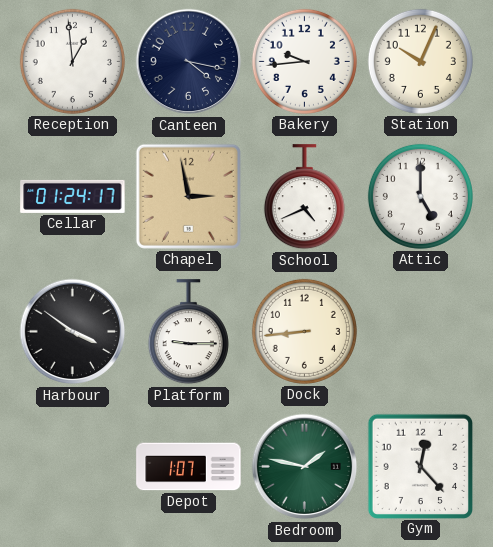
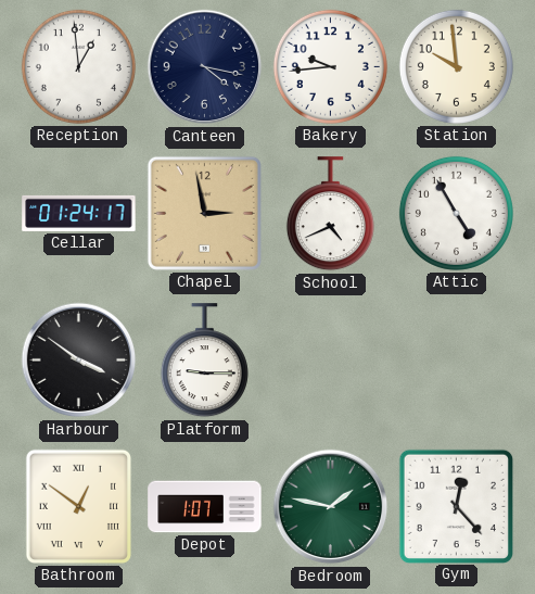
Station: 10:04 -> 9:59 (456, 66)
Attic: 5:00 -> 4:55 (456, 213)
Dock: 8:44 -> none (304, 331)
Bathroom: none -> 12:51 (78, 506)
